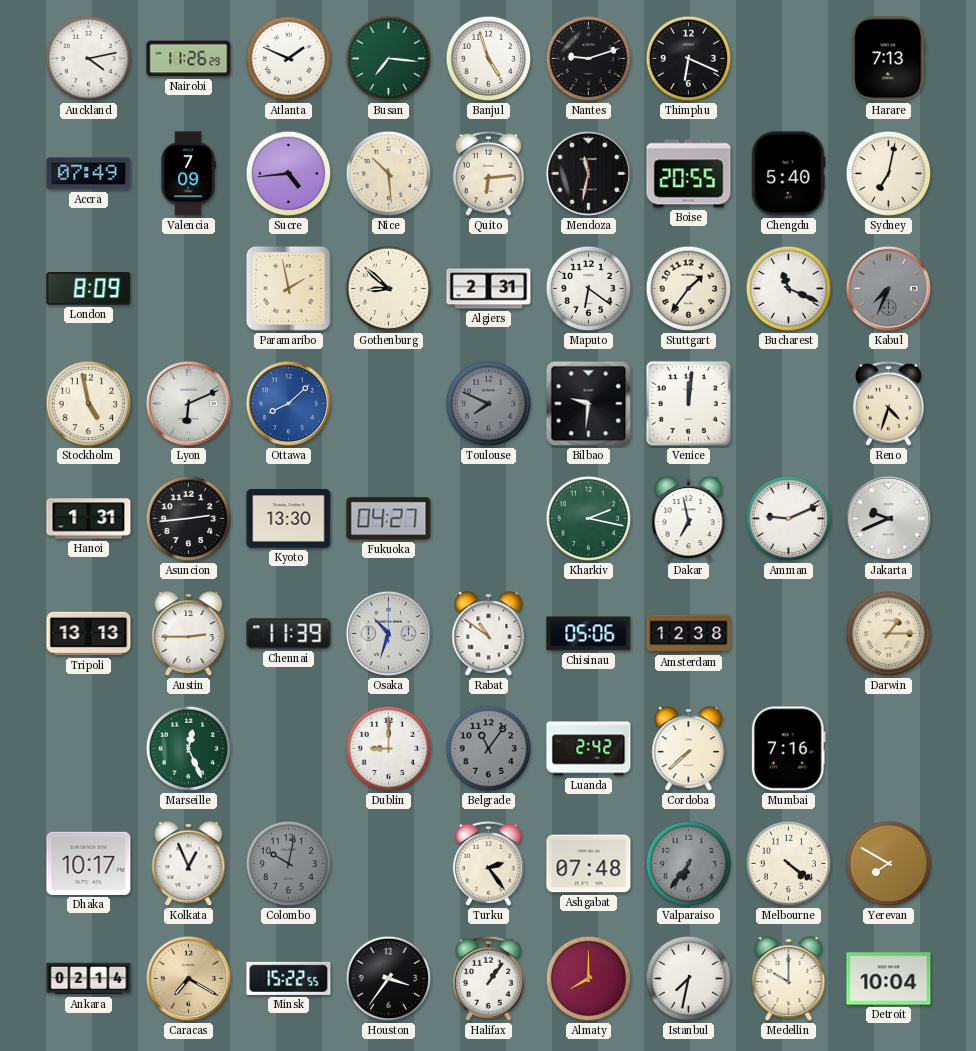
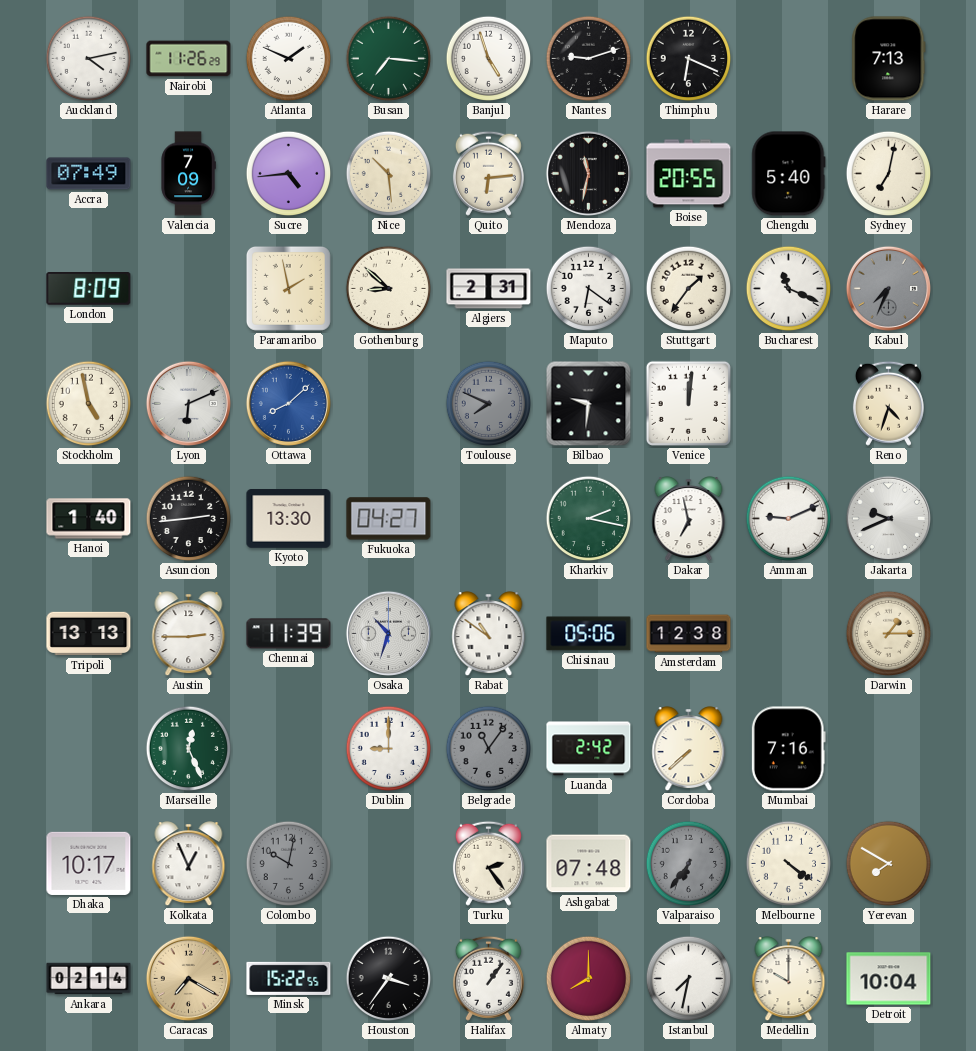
Hanoi: 1:31 -> 1:40 (89, 519)
